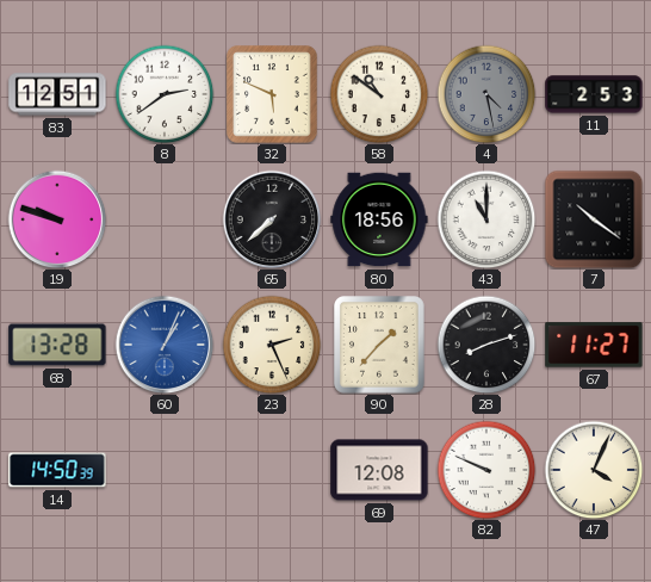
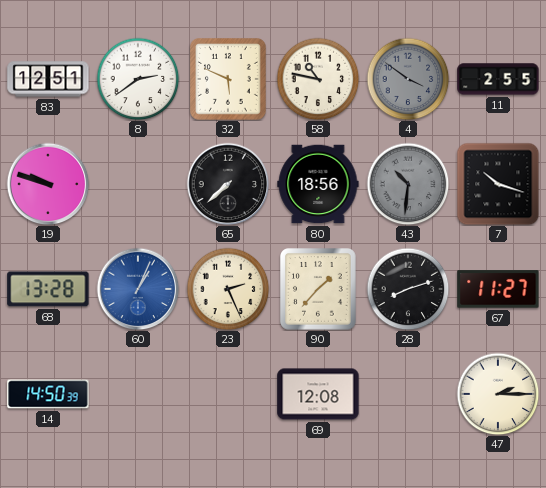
58: 10:51 -> 10:47 (318, 79)
4: 4:28 -> 3:51 (408, 79)
11: 2:53 -> 2:55 (498, 79)
43: 11:00 -> 10:31 (408, 184)
43 dial: white -> grey (408, 184)
7: 10:21 -> 10:18 (498, 184)
82: 9:49 -> none (486, 470)
47: 4:04 -> 2:15 (498, 394)
